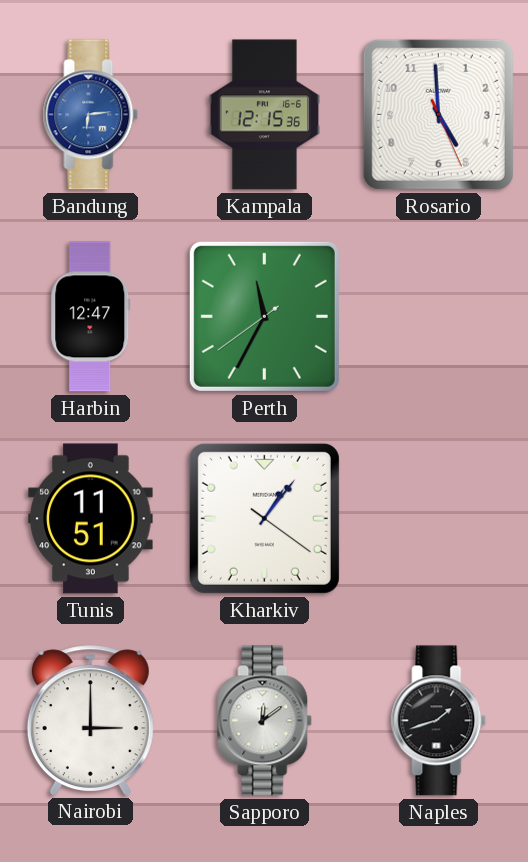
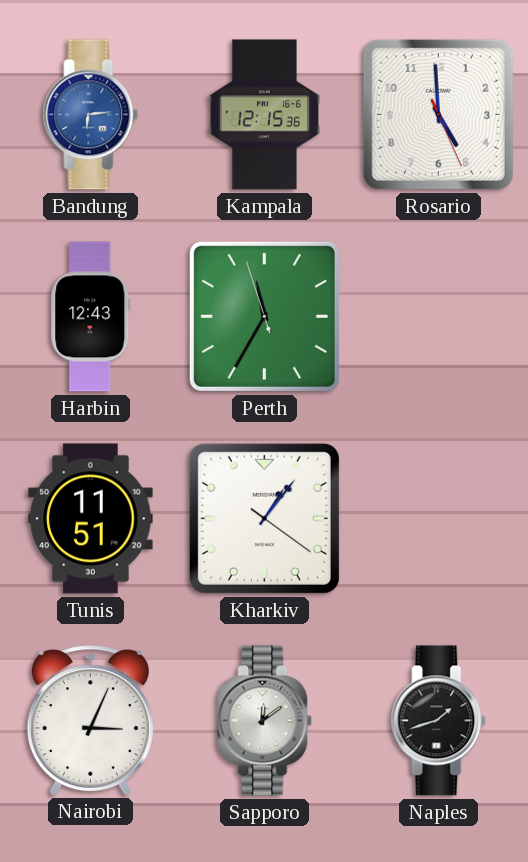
Harbin: 12:47 -> 12:43 (91, 317)
Perth: 11:34:39 -> 11:34:57 (264, 316)
Nairobi: 3:00 -> 3:04 (90, 720)
